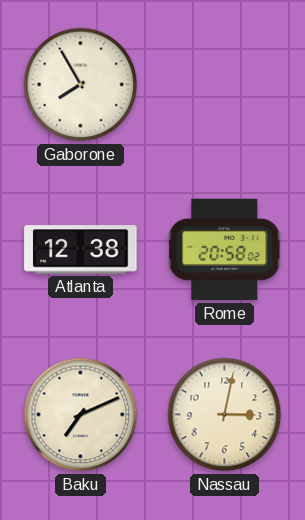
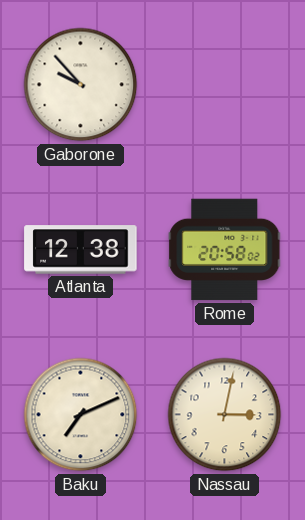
Gaborone: 7:55 -> 9:53 (81, 85)
